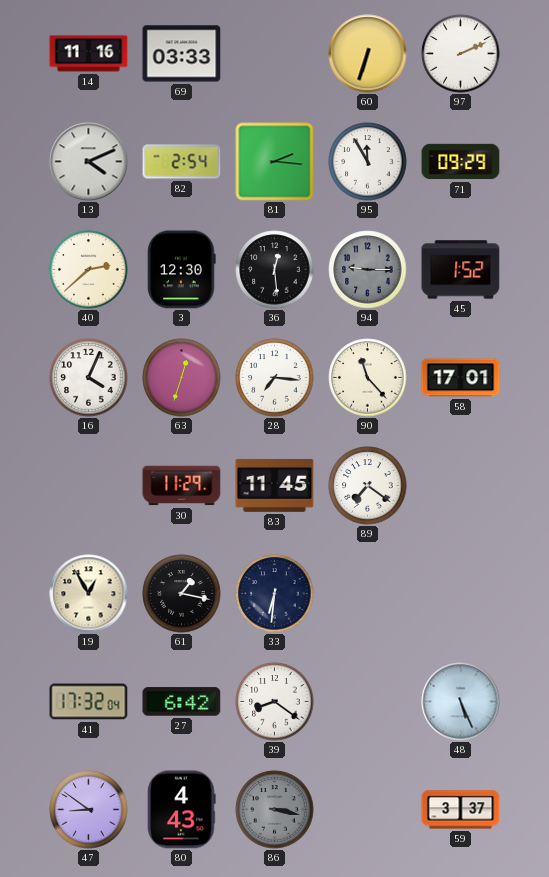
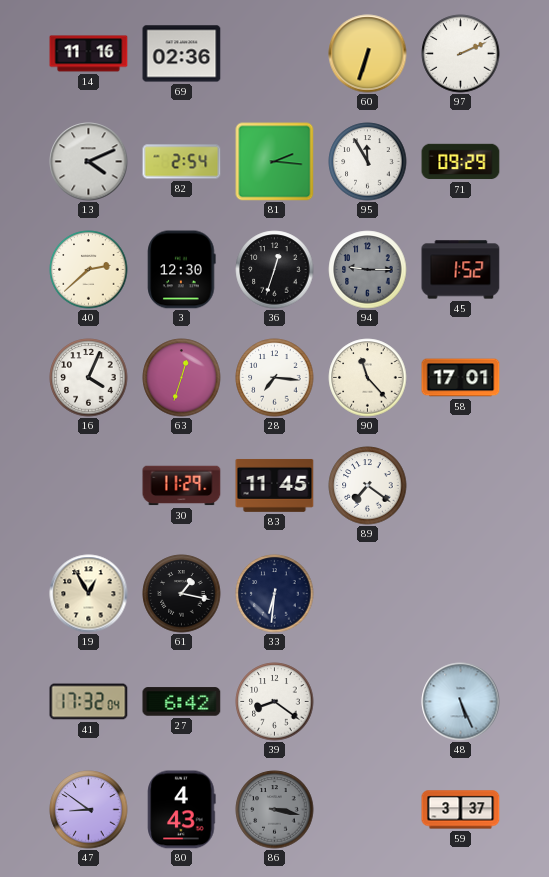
69: 03:33 -> 02:36 (182, 54)
36: 12:29 -> 12:33 (275, 270)
